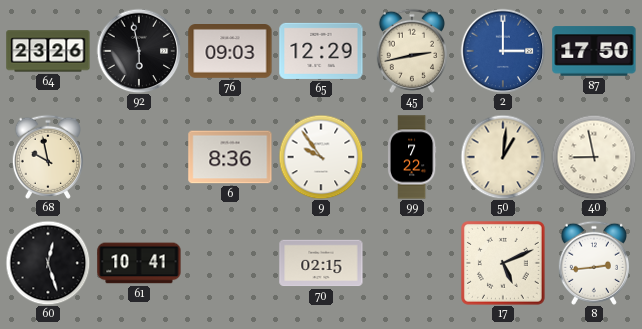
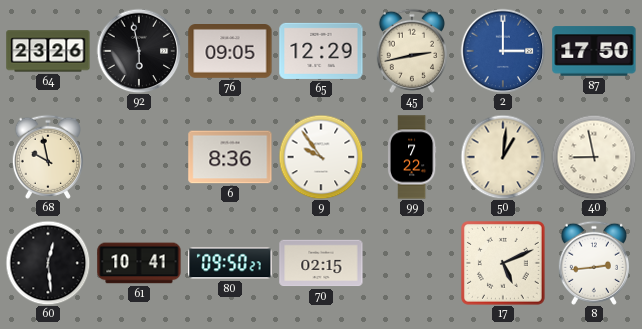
76: 09:03 -> 09:05 (230, 52)
60: 12:27 -> 12:29 (48, 263)
80: none -> 09:50 (230, 263)
